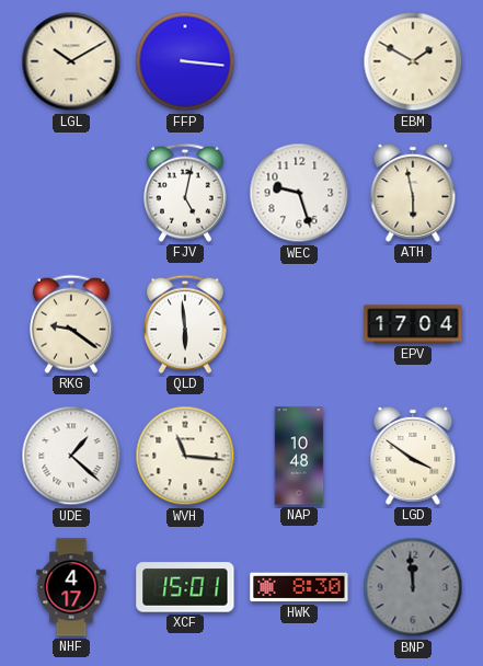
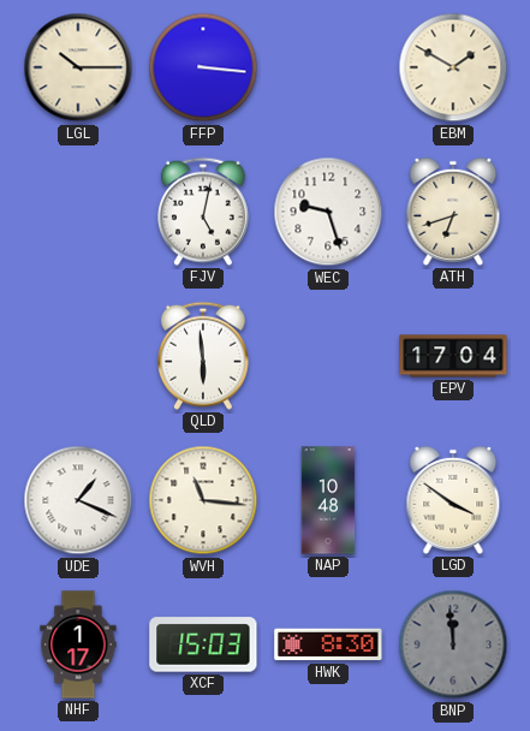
LGL: 10:10 -> 10:15 (78, 67)
ATH: 5:58 -> 6:42 (453, 212)
RKG: 9:21 -> none (71, 324)
UDE: 1:22 -> 1:19 (78, 500)
NHF: 4:17 -> 1:17 (78, 644)
XCF: 15:01 -> 15:03 (203, 644)
